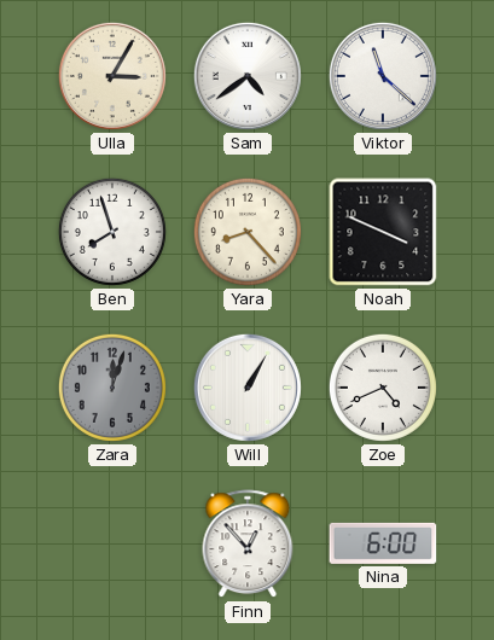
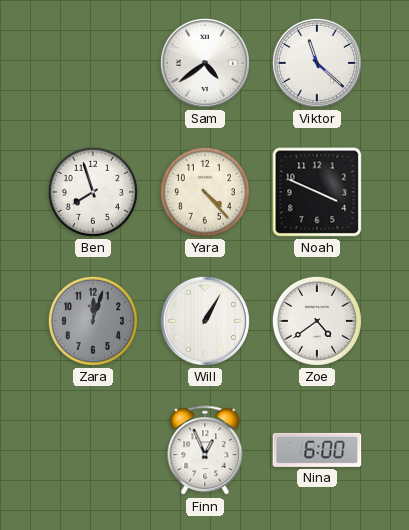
Ulla: 3:05 -> none (112, 76)
Yara: 8:23 -> 4:23 (205, 192)
Zoe: 4:41 -> 4:39 (317, 321)
Finn: 12:53 -> 12:56 (205, 451)
